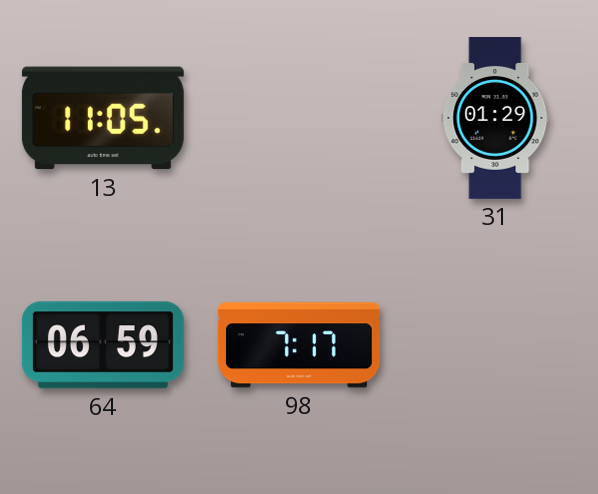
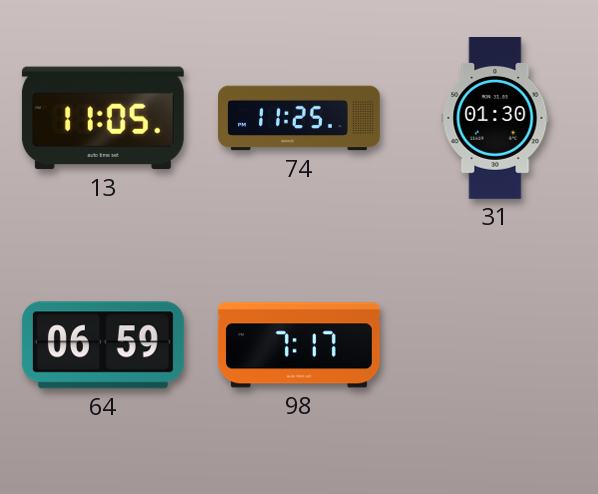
74: none -> 11:25 (300, 118)
31: 01:29 -> 01:30 (495, 119)
